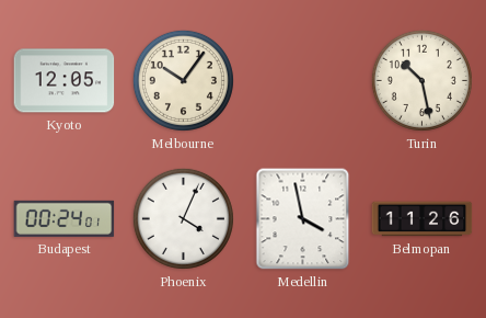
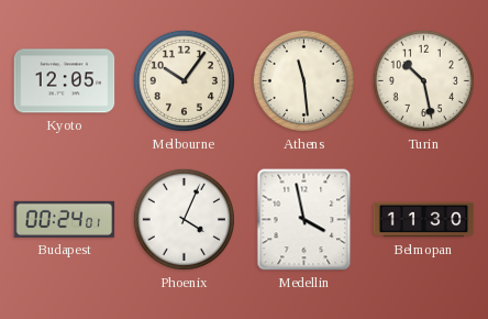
Athens: none -> 11:29 (303, 80)
Belmopan: 11:26 -> 11:30 (424, 220)
